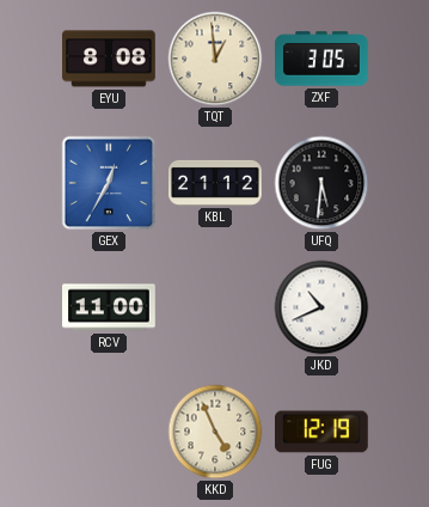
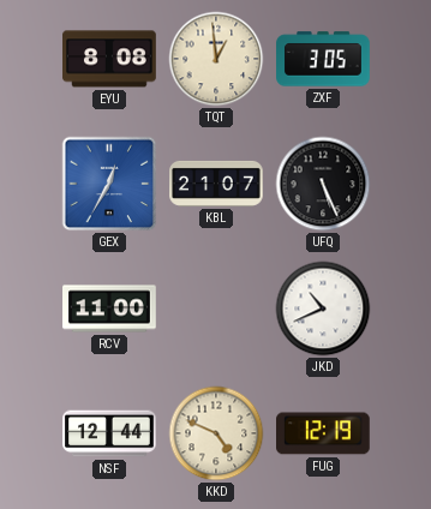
KBL: 21:12 -> 21:07 (216, 184)
UFQ: 5:31 -> 5:26 (323, 184)
NSF: none -> 12:44 (109, 433)
KKD: 4:56 -> 4:49 (216, 433)
